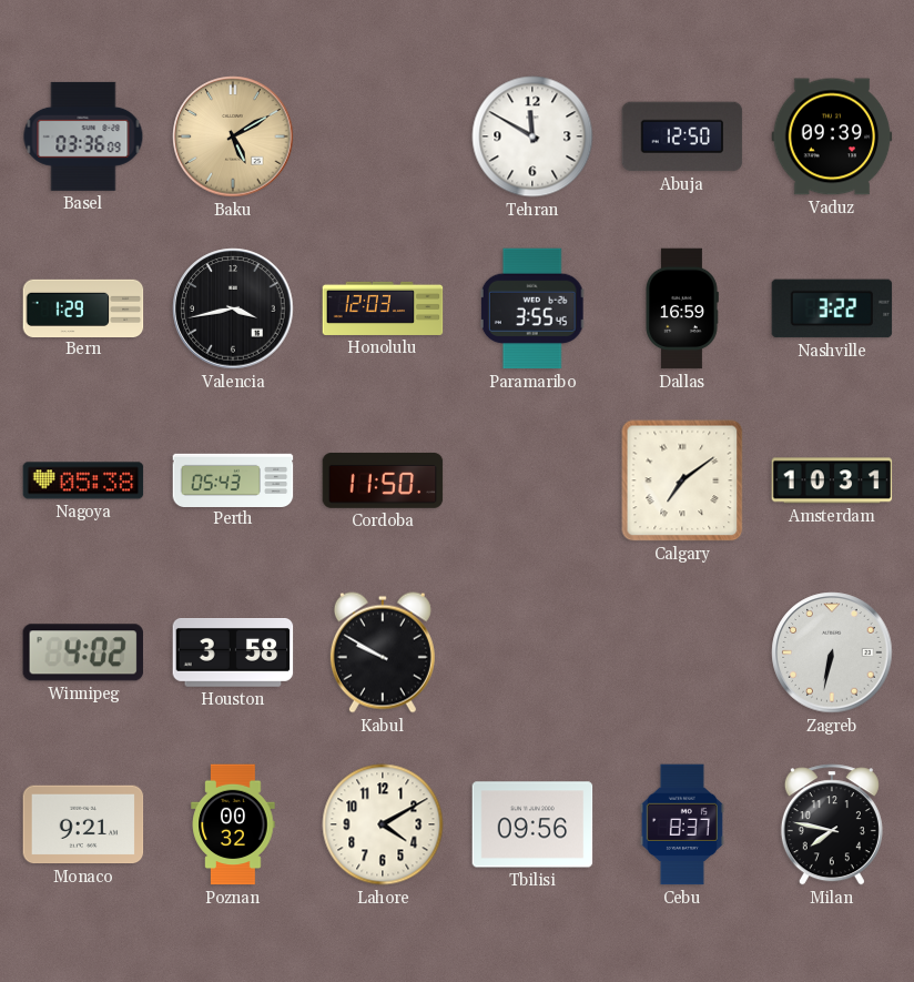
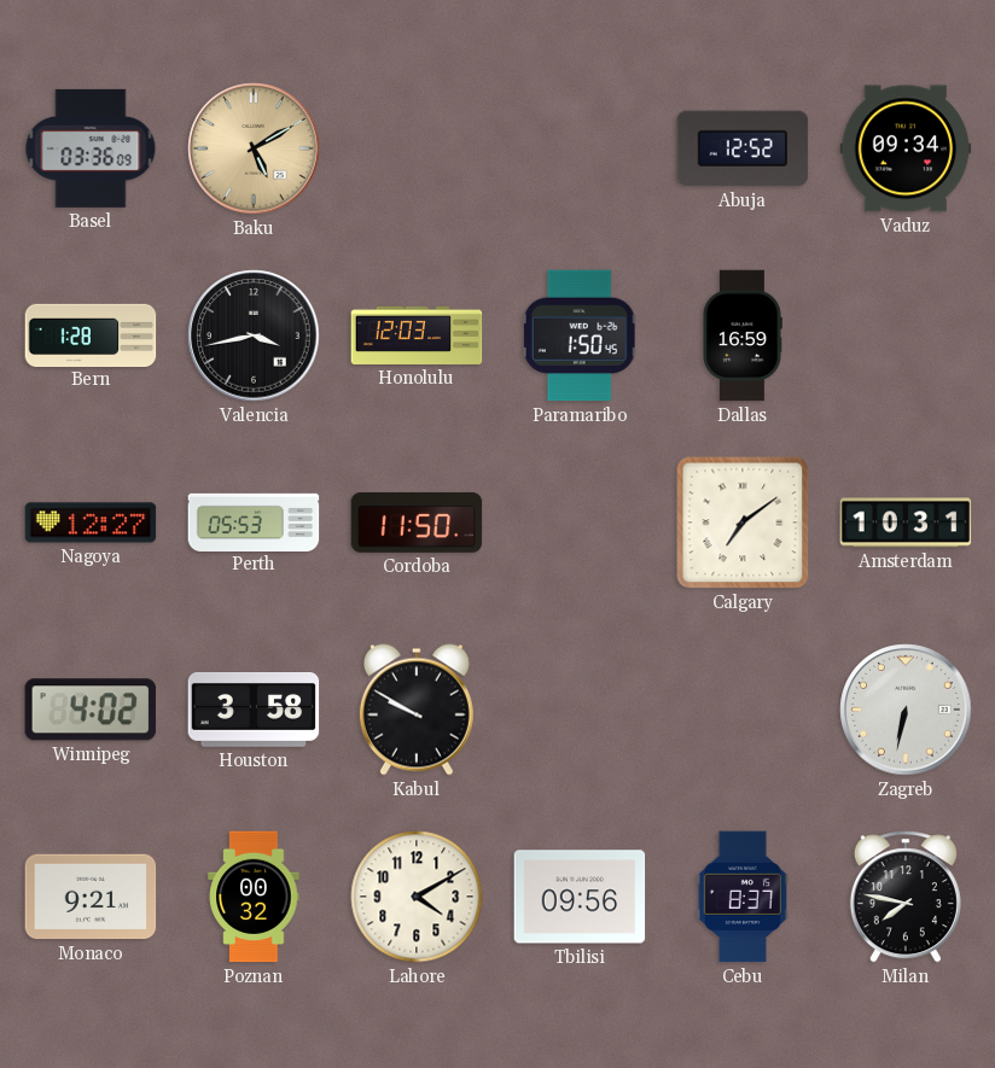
Tehran: 11:50 -> none (532, 136)
Abuja: 12:50 -> 12:52 (743, 148)
Vaduz: 09:39 -> 09:34 (906, 148)
Bern: 1:29 -> 1:28 (91, 334)
Paramaribo: 3:55 -> 1:50 (580, 335)
Nashville: 3:22 -> none (832, 308)
Nagoya: 05:38 -> 12:27 (91, 523)
Perth: 05:43 -> 05:53 (254, 521)
